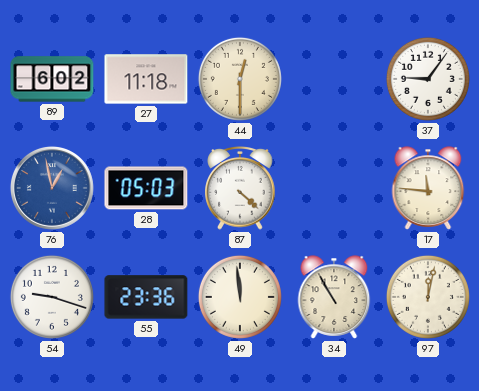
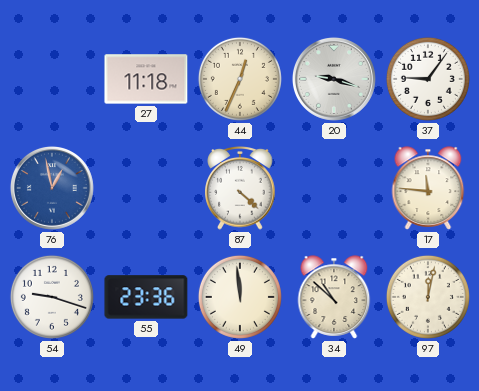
89: 6:02 -> none (52, 79)
44: 12:30 -> 12:34 (240, 79)
20: none -> 9:18 (334, 79)
28: 05:03 -> none (146, 188)
34: 10:55 -> 10:52 (334, 297)
